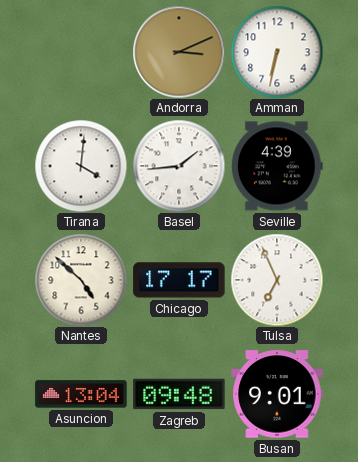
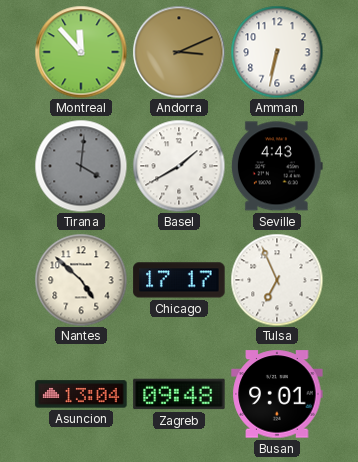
Montreal: none -> 11:53 (81, 52)
Tirana dial: white -> grey (81, 166)
Basel: 1:44 -> 1:40 (179, 166)
Seville: 4:39 -> 4:43 (277, 166)
